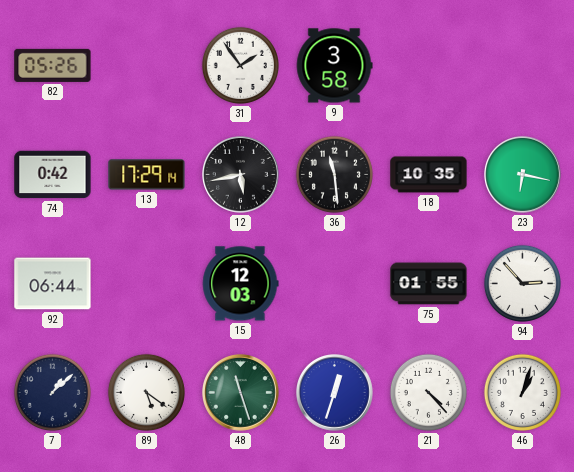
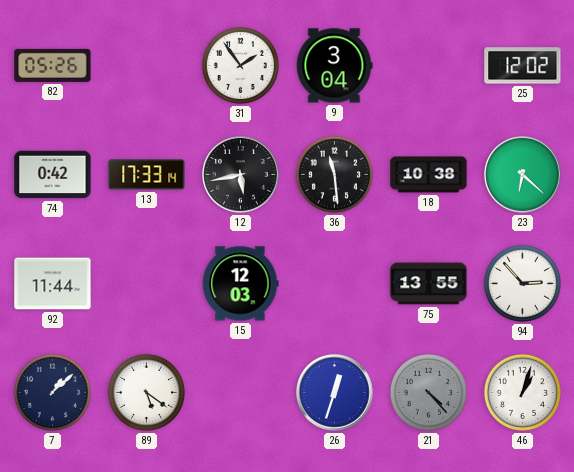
9: 3:58 -> 3:04 (334, 66)
25: none -> 12:02 (523, 66)
13: 17:29 -> 17:33 (147, 175)
18: 10:35 -> 10:38 (429, 175)
23: 6:17 -> 6:22 (523, 175)
92: 06:44 -> 11:44 (53, 284)
75: 01:55 -> 13:55 (429, 284)
48: 11:27 -> none (241, 393)
21 dial: white -> grey (428, 392)
